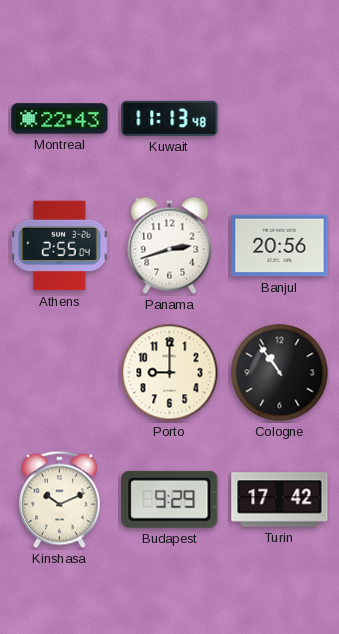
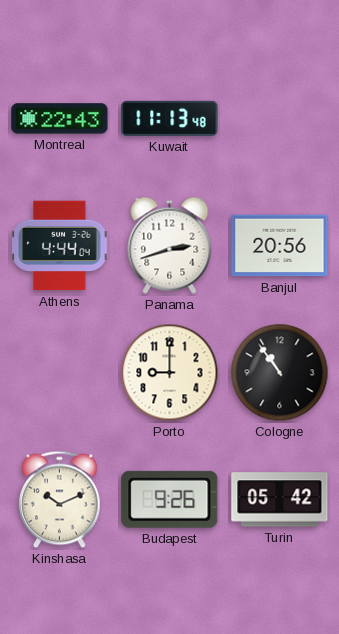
Athens: 2:55 -> 4:44 (60, 246)
Budapest: 9:29 -> 9:26 (170, 499)
Turin: 17:42 -> 05:42 (280, 500)
